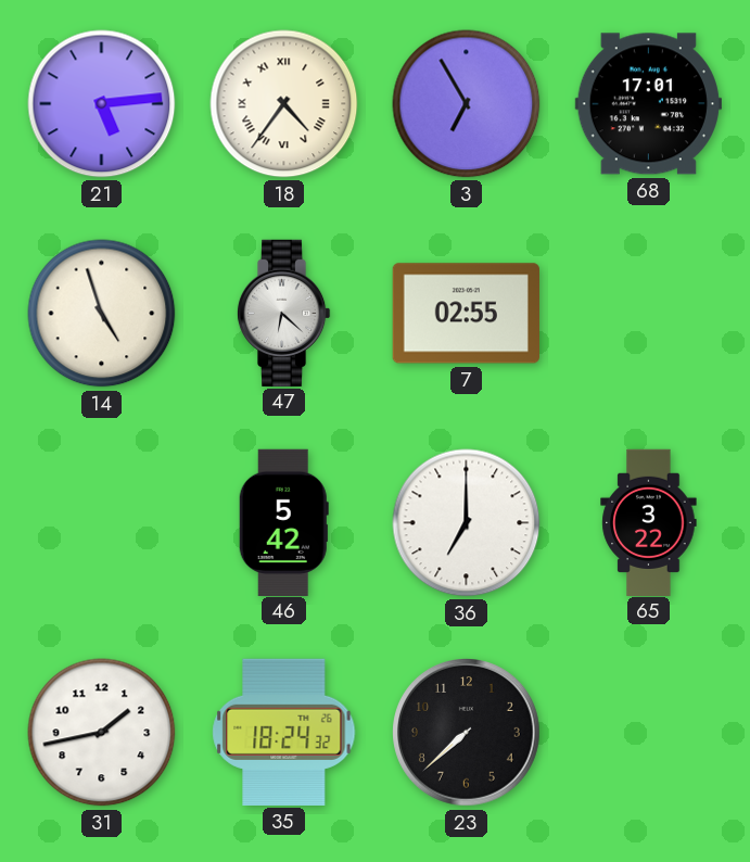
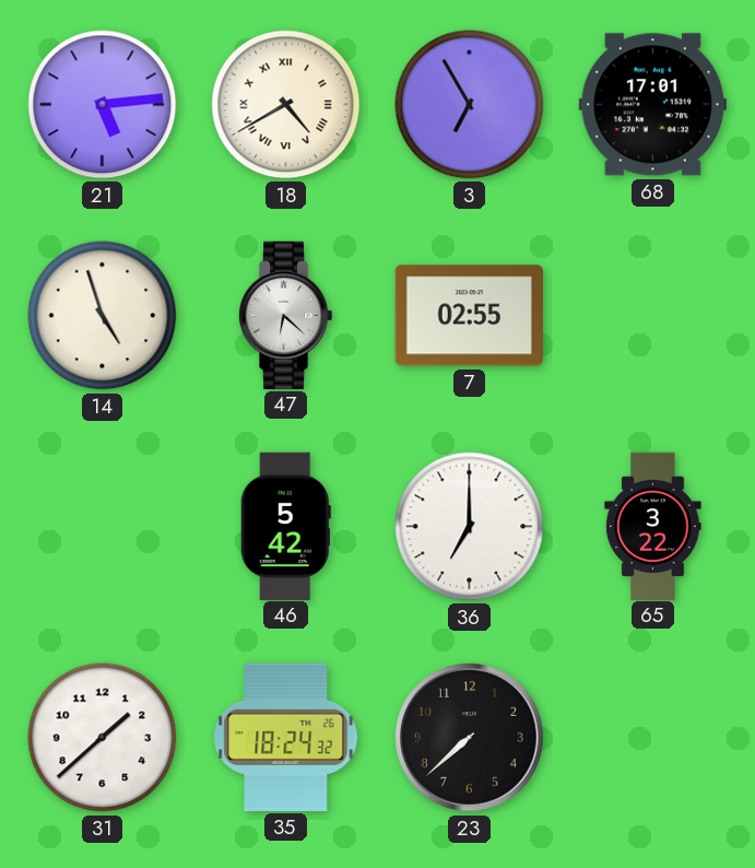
18: 4:36 -> 4:40 (286, 105)
31: 1:43 -> 1:38 (103, 738)
